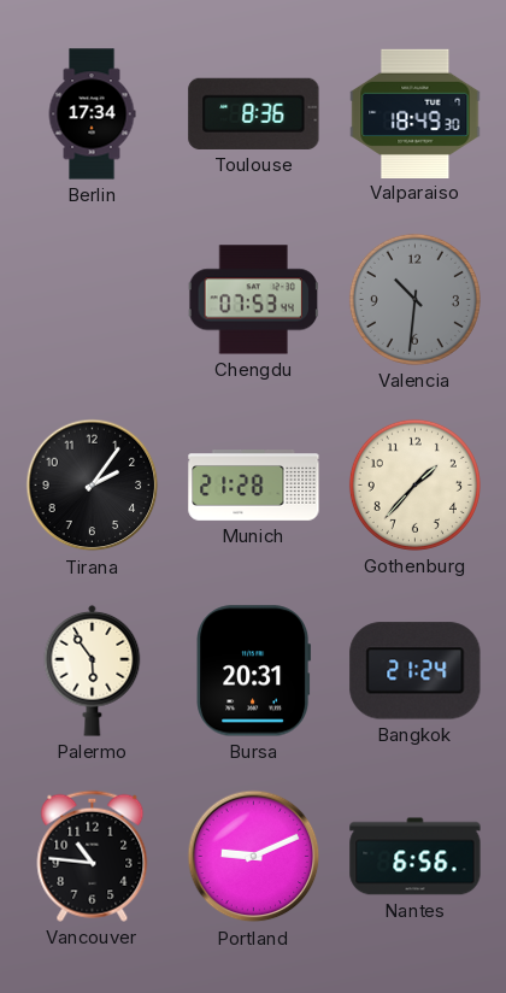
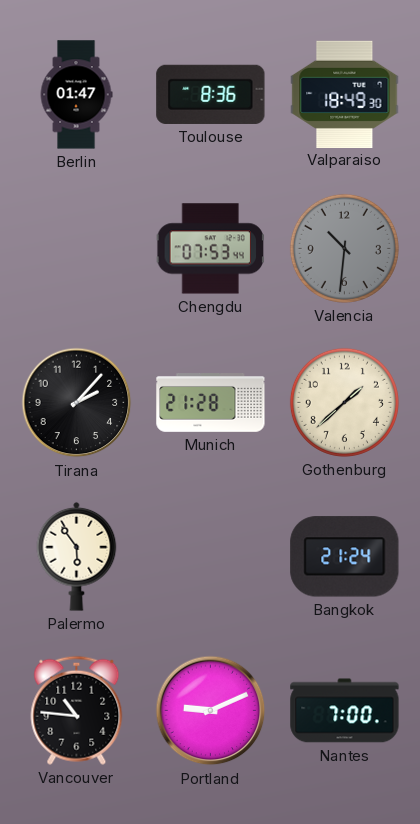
Berlin: 17:34 -> 01:47 (76, 95)
Tirana: 2:06 -> 2:07 (77, 403)
Gothenburg: 1:37 -> 1:38 (344, 402)
Bursa: 20:31 -> none (254, 671)
Nantes: 6:56 -> 7:00 (345, 711)
